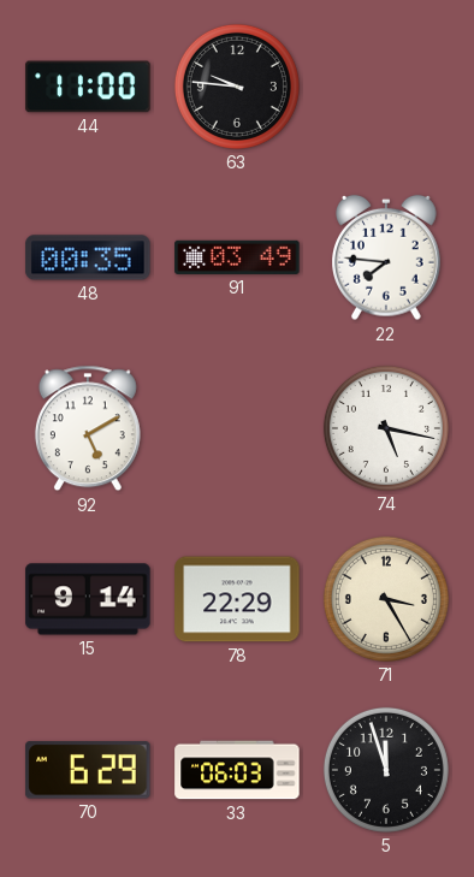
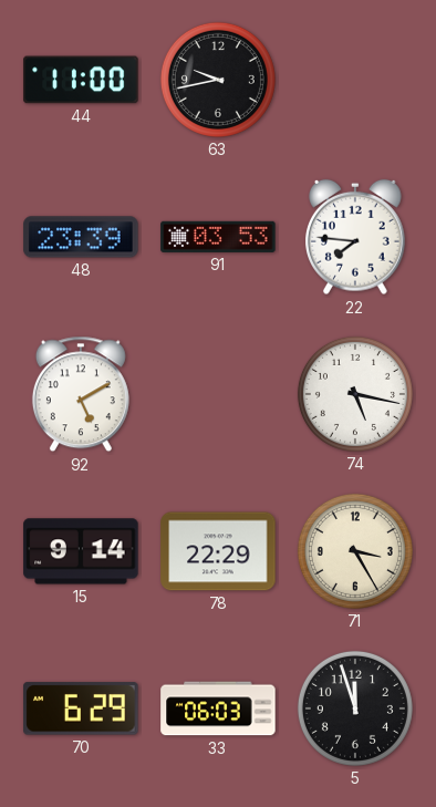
63: 9:46 -> 9:43 (218, 80)
48: 00:35 -> 23:39 (81, 237)
91: 03:49 -> 03:53 (218, 237)
